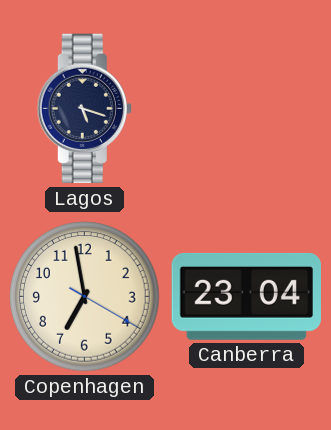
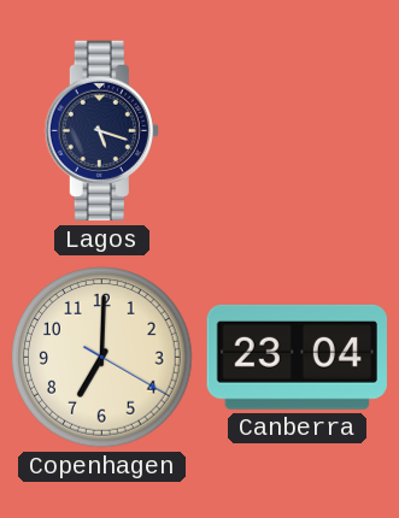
Copenhagen: 6:58 -> 7:00 (102, 358)
